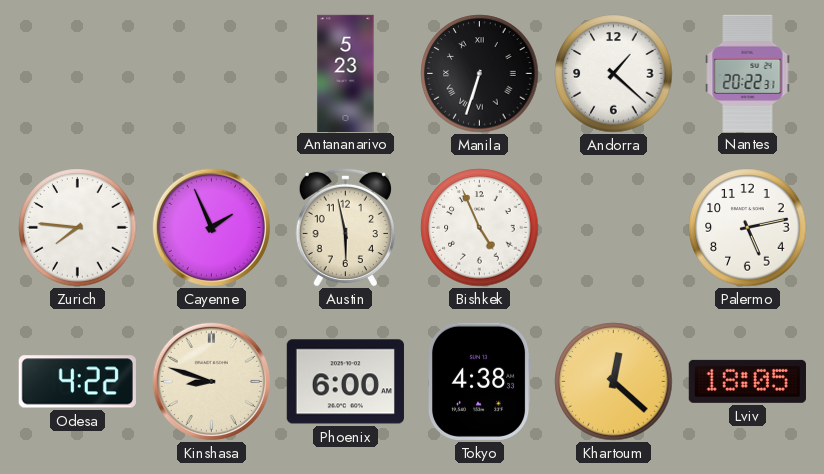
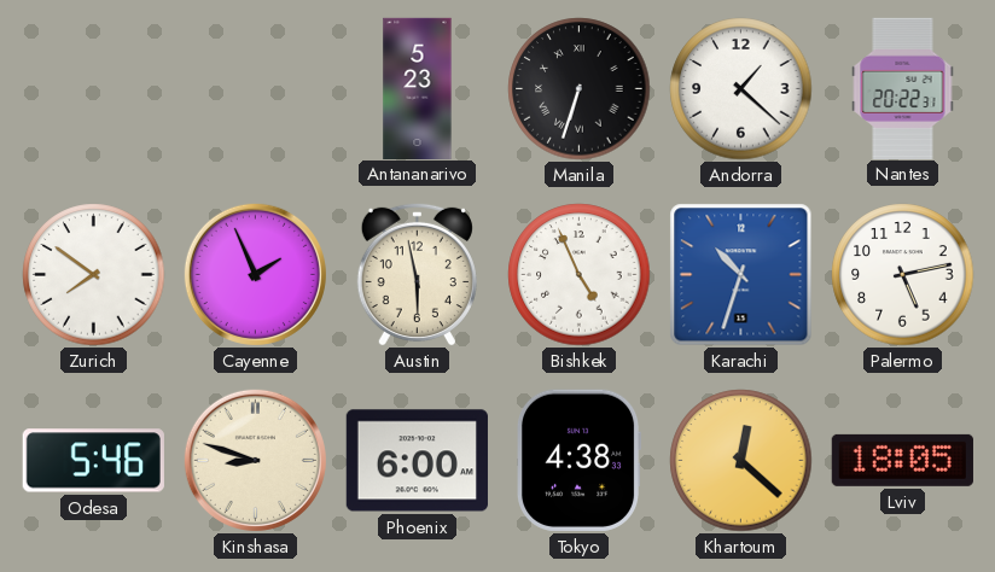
Zurich: 7:46 -> 7:51 (94, 275)
Karachi: none -> 10:33 (741, 275)
Odesa: 4:22 -> 5:46 (93, 461)
